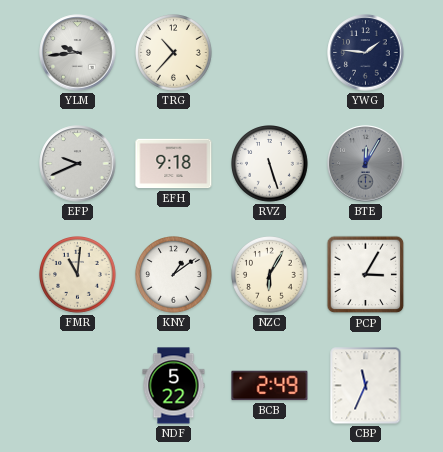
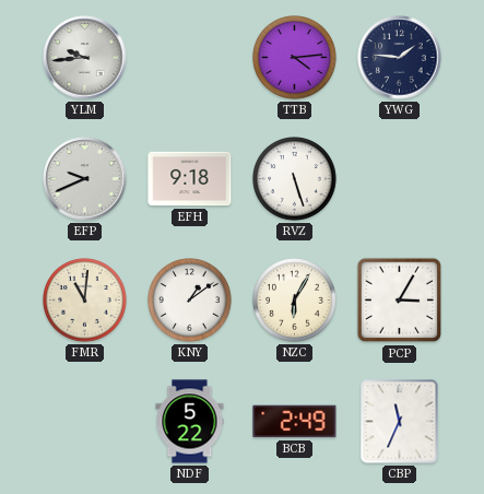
TRG: 10:37 -> none (174, 53)
TTB: none -> 4:14 (295, 58)
BTE: 12:05 -> none (366, 164)
